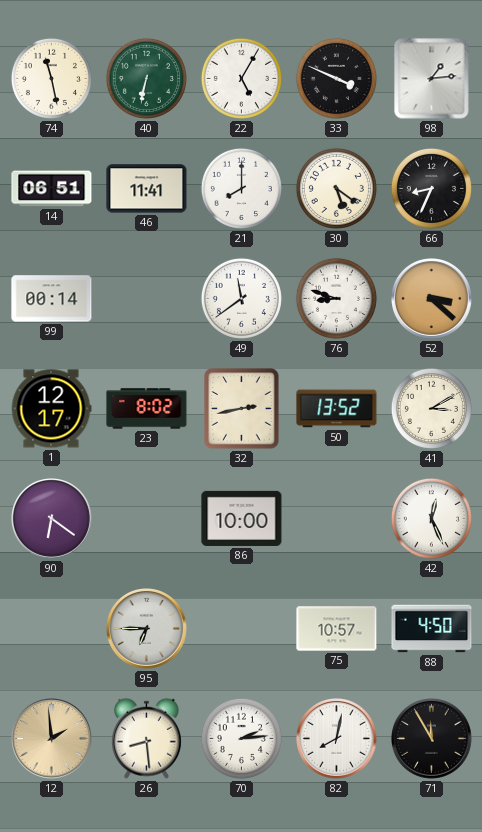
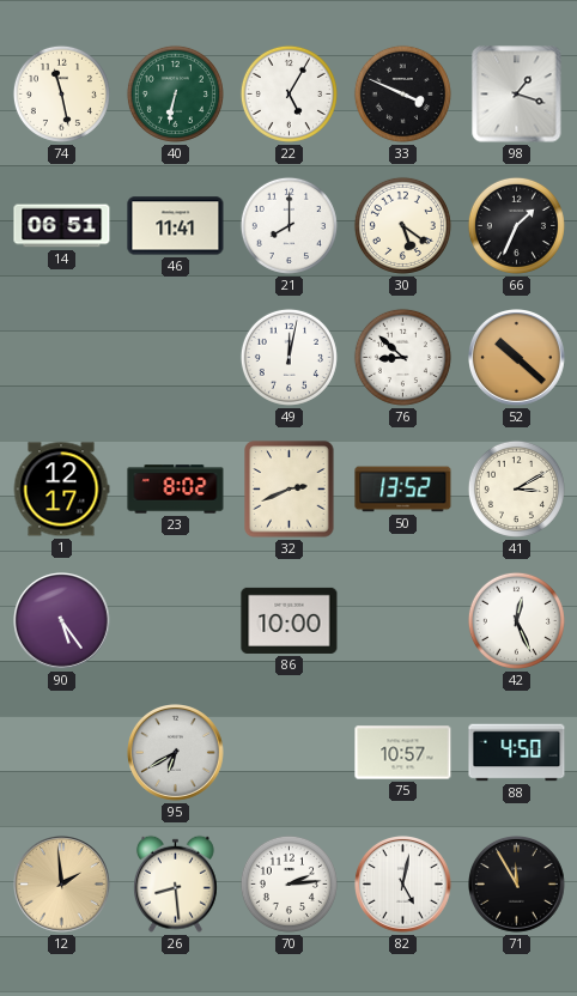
98: 1:14 -> 1:18 (517, 95)
66: 8:34 -> 1:34 (516, 225)
99: 00:14 -> none (52, 299)
49: 11:39 -> 12:02 (288, 357)
76: 8:48 -> 8:52 (402, 357)
52: 3:22 -> 10:22 (517, 358)
32: 2:43 -> 2:41 (290, 490)
90: 6:21 -> 5:24 (62, 621)
95: 6:45 -> 6:40 (176, 753)
82: 8:02 -> 5:02 (403, 885)
